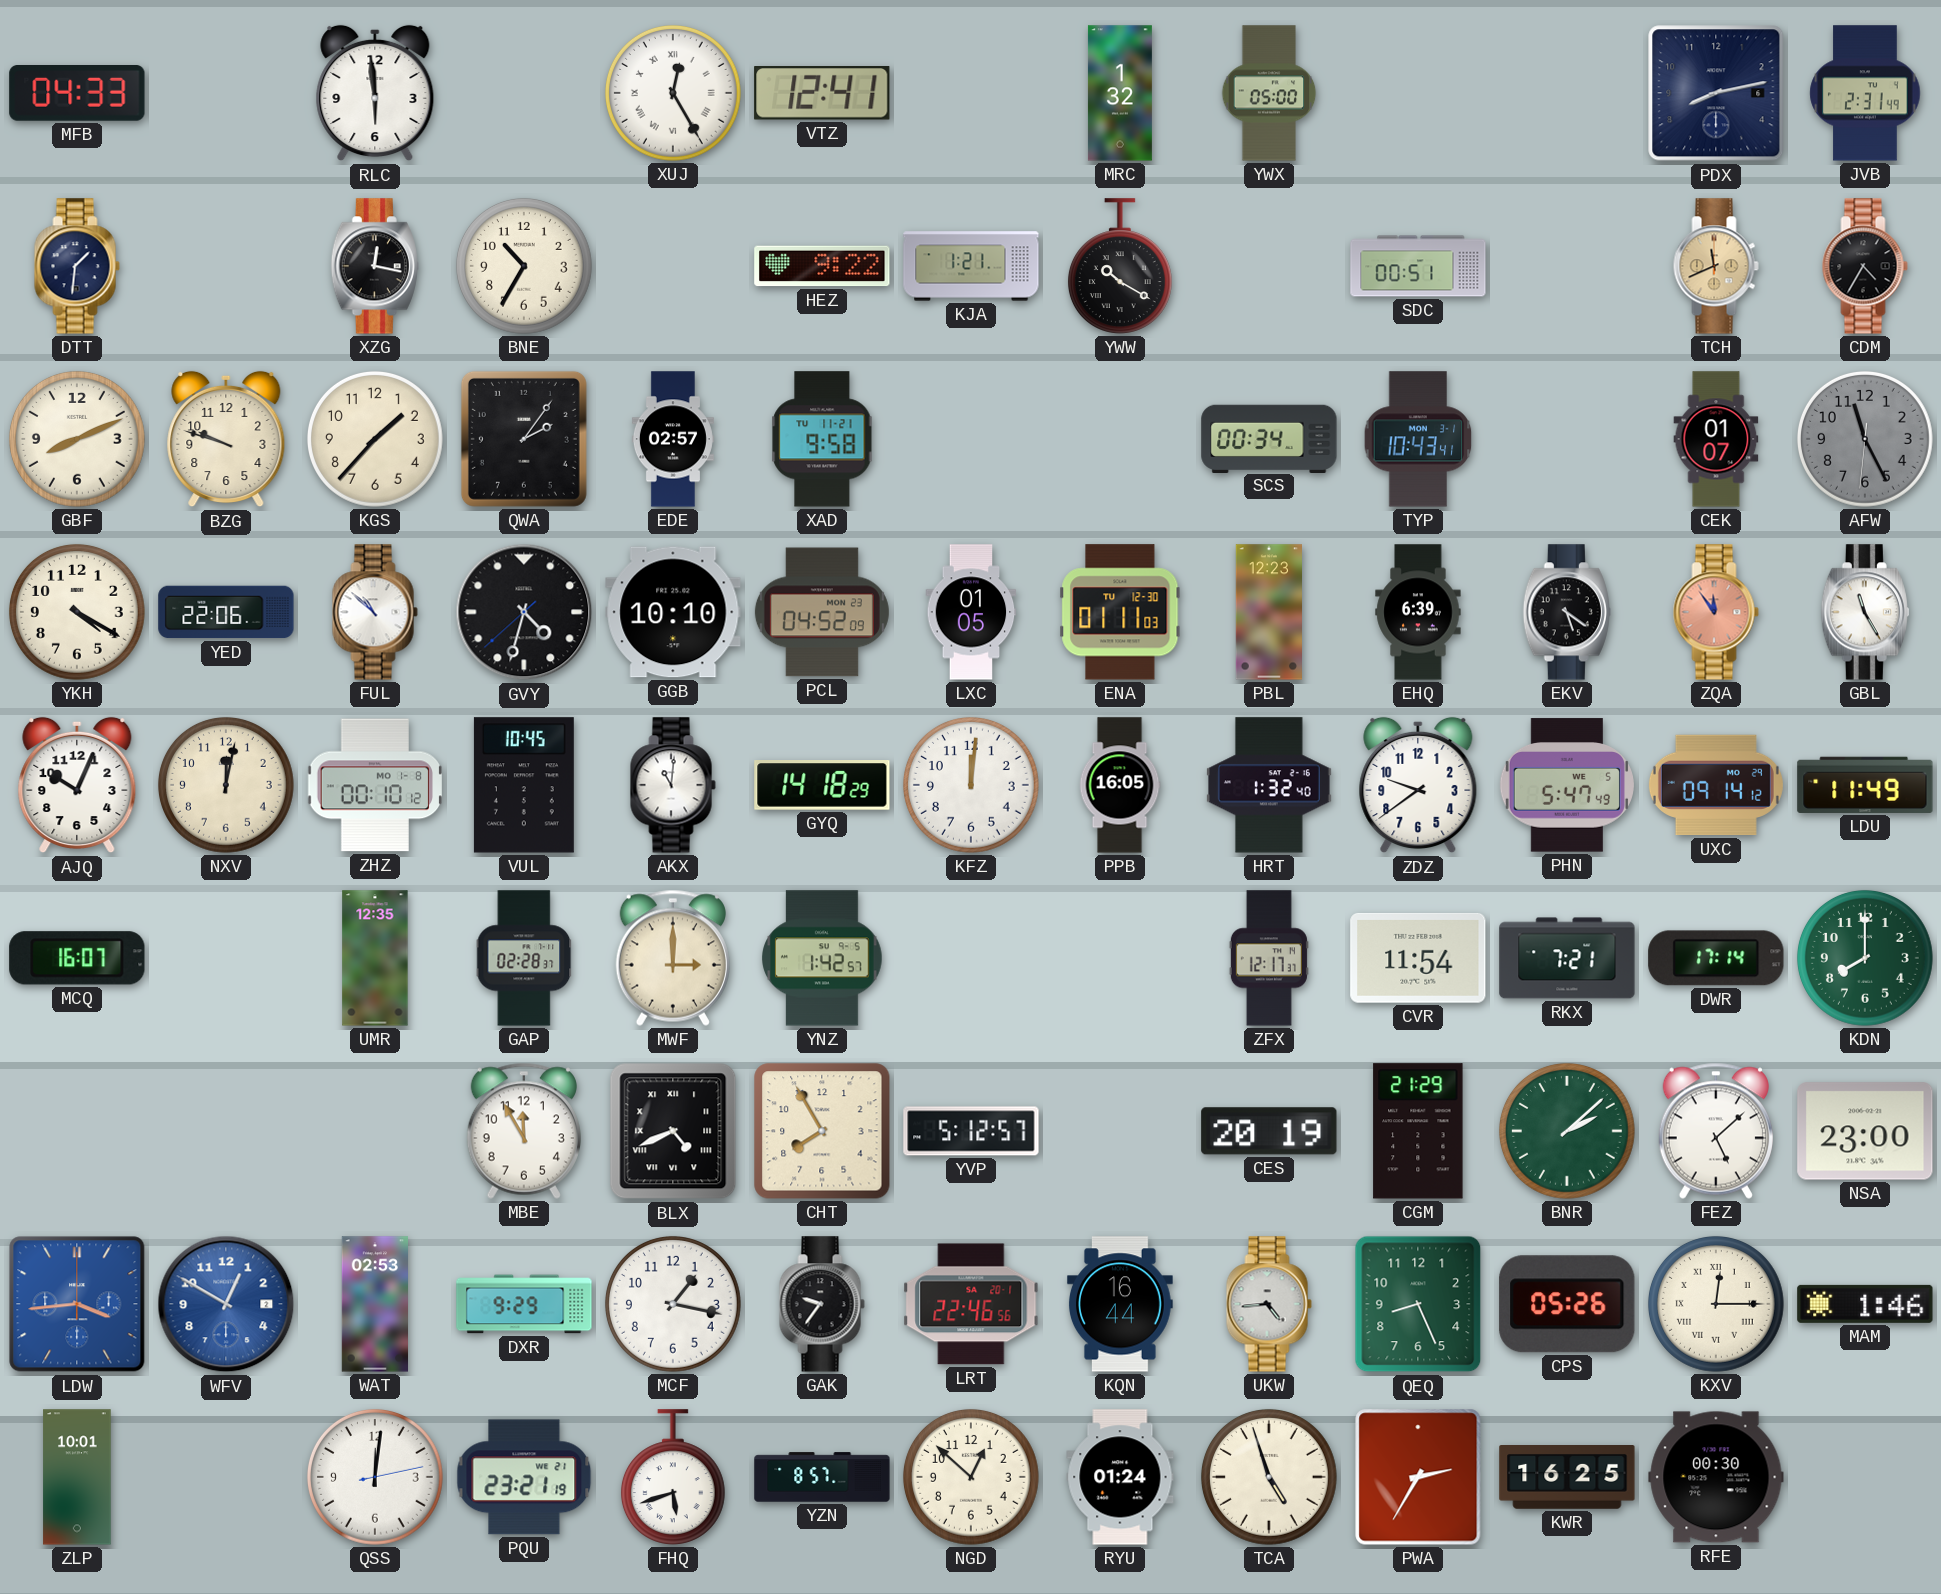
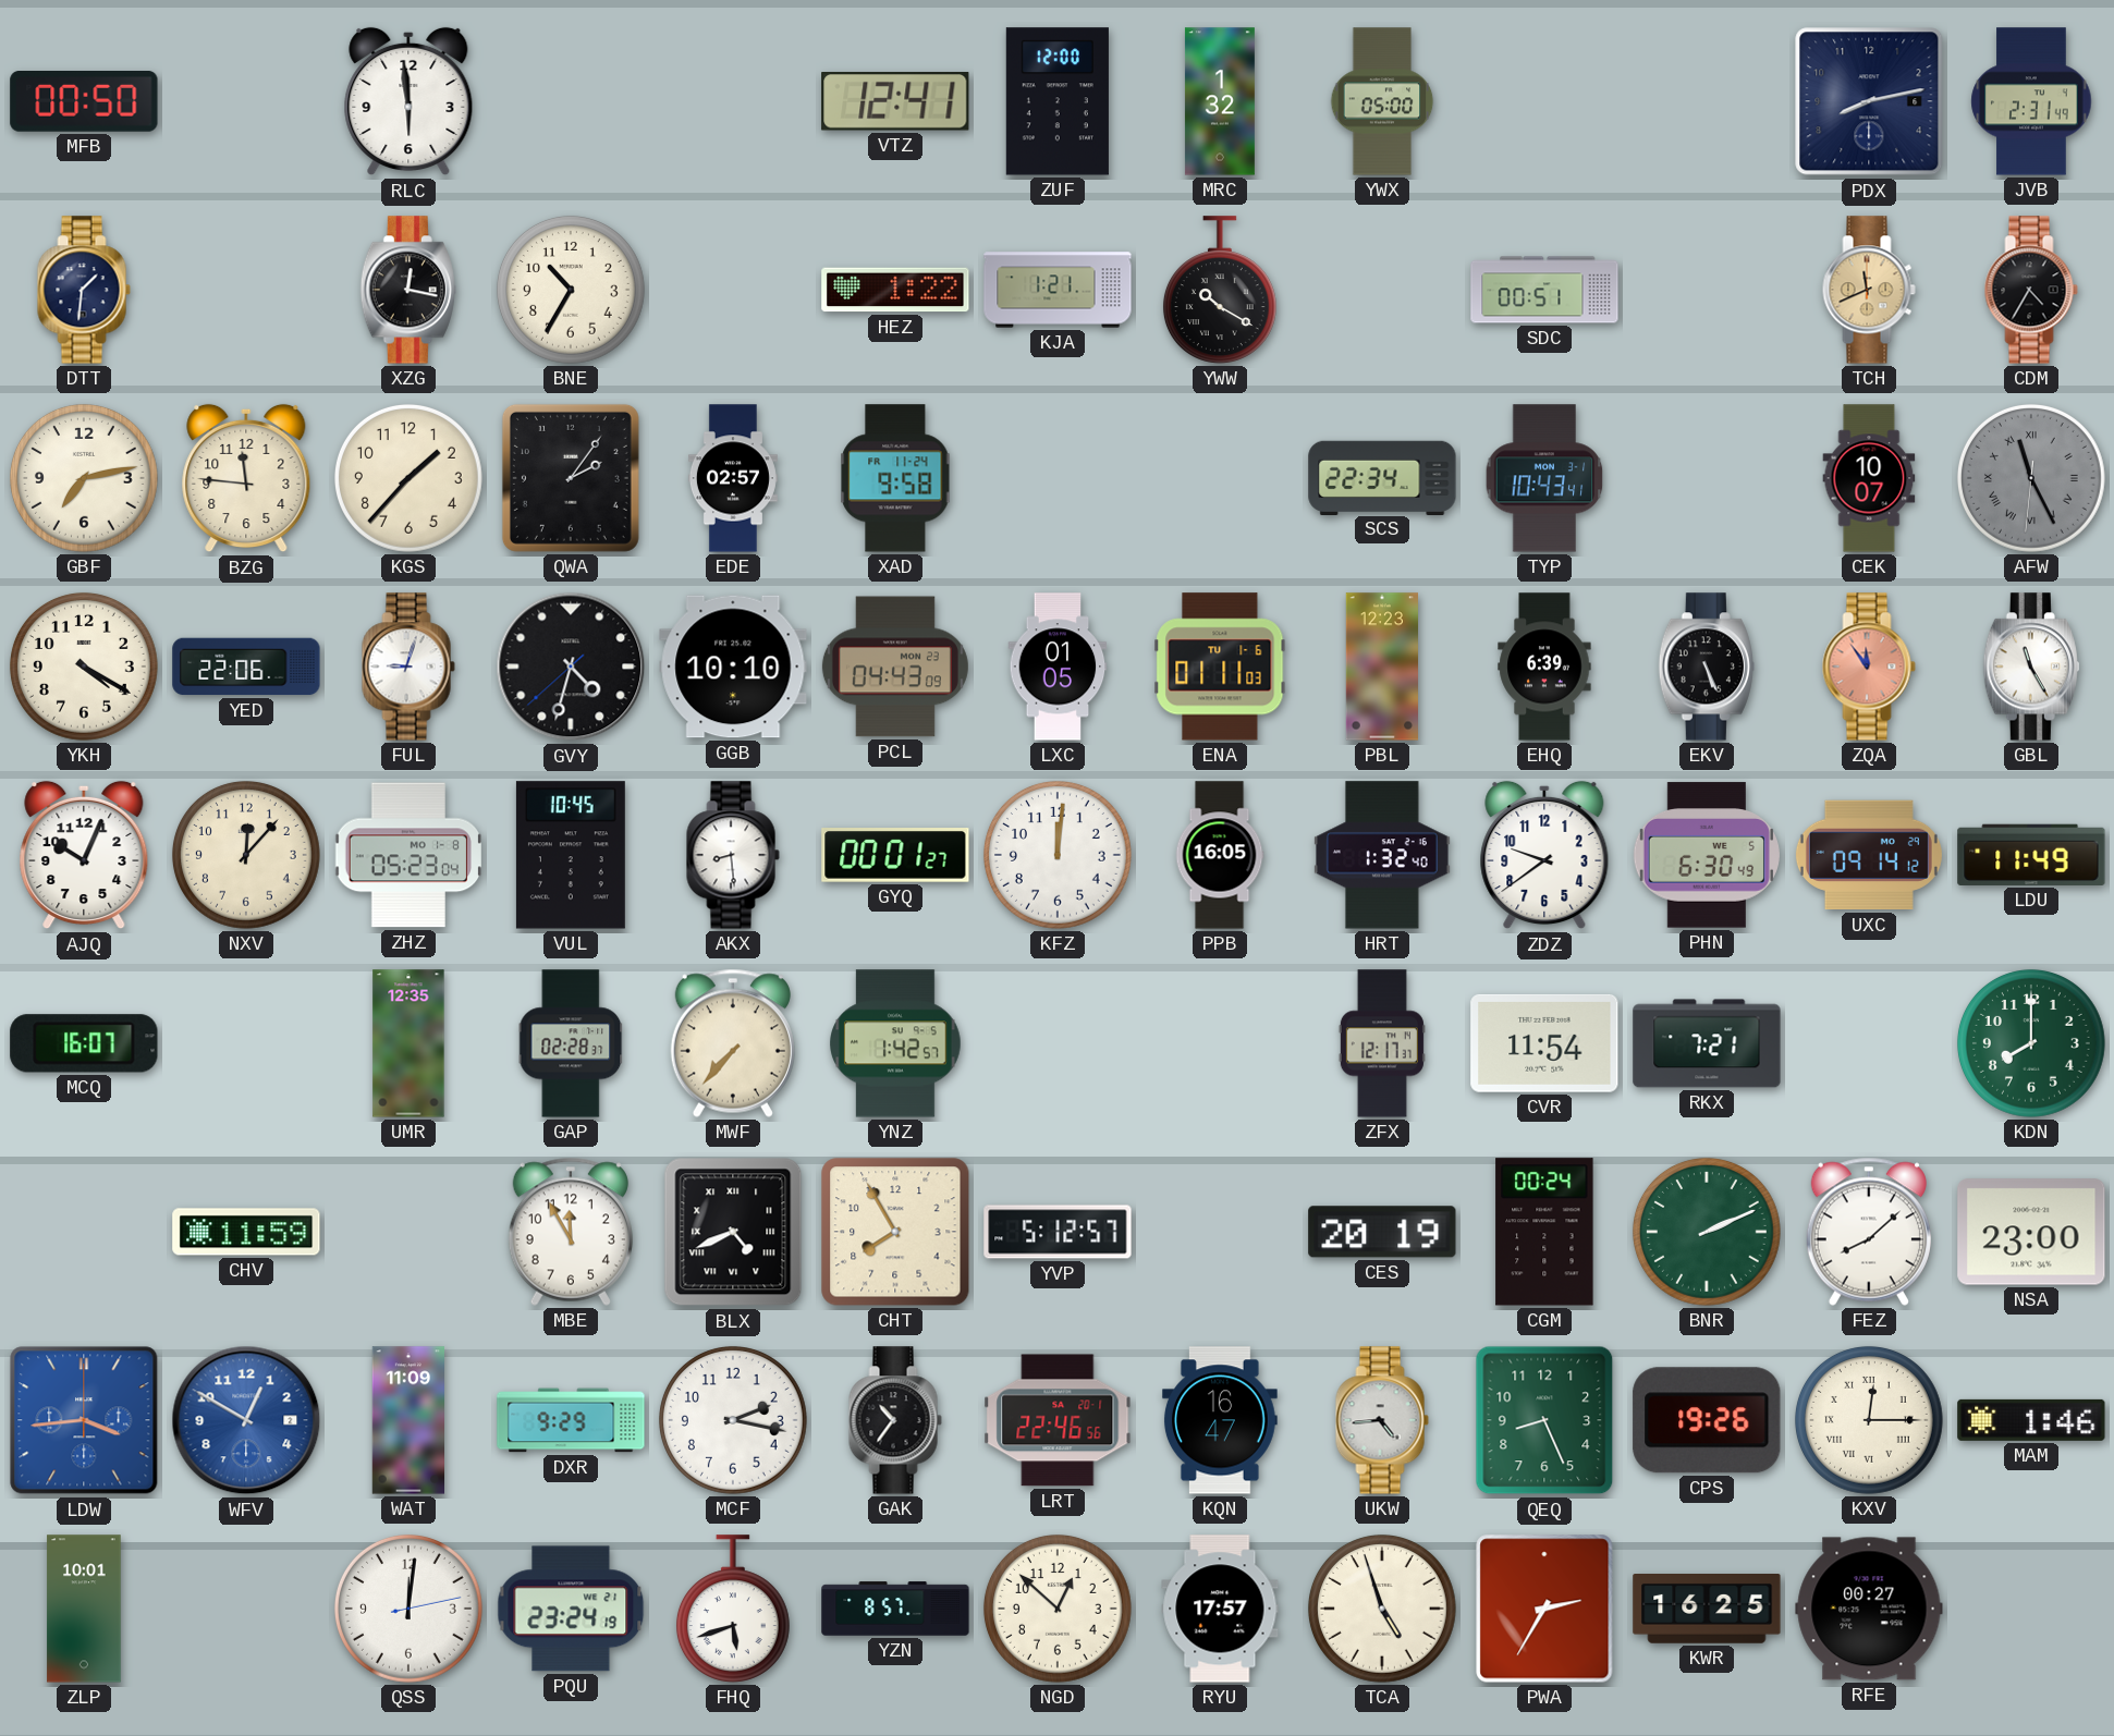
MFB: 04:33 -> 00:50 (84, 102)
XUJ: 12:25 -> none (673, 93)
ZUF: none -> 12:00 (1058, 101)
HEZ: 9:22 -> 1:22 (895, 290)
GBF: 8:11 -> 7:13 (84, 478)
BZG: 9:48 -> 11:46 (246, 478)
XAD date: TU 11-21 -> FR 11-24 (895, 478)
SCS: 00:34 -> 22:34 (1382, 477)
CEK: 01:07 -> 10:07 (1869, 478)
AFW numerals: Arabic -> Roman (2031, 478)
FUL: 10:52 -> 9:03 (408, 667)
PCL: 04:52 -> 04:43 (895, 667)
ENA date: TU 12-30 -> TU 1-6 (1220, 667)
EKV: 5:21 -> 5:26 (1707, 667)
NXV: 12:02 -> 12:07 (246, 855)
ZHZ: 00:10 -> 05:23 (407, 855)
AKX: 11:01 -> 8:29 (733, 855)
GYQ: 14:18 -> 00:01 (895, 856)
PHN: 5:47 -> 6:30 (1707, 855)
MWF: 3:00 -> 7:37 (733, 1043)
DWR: 17:14 -> none (1716, 958)
CHV: none -> 11:59 (246, 1232)
CGM: 21:29 -> 00:24 (1544, 1232)
BNR: 2:08 -> 2:11 (1707, 1232)
FEZ: 5:08 -> 8:08 (1869, 1232)
WAT: 02:53 -> 11:09 (407, 1420)
MCF: 1:17 -> 2:17 (733, 1420)
GAK: 9:36 -> 10:36 (895, 1420)
KQN: 16:44 -> 16:47 (1220, 1420)
CPS: 05:26 -> 19:26 (1707, 1420)
PQU: 23:21 -> 23:24 (571, 1609)
RYU: 01:24 -> 17:57 (1220, 1609)
RFE: 00:30 -> 00:27 (1869, 1609)
